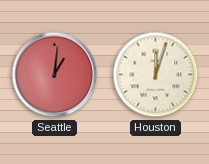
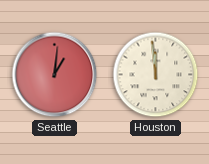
Houston: 12:03 -> 11:59 (156, 75)
